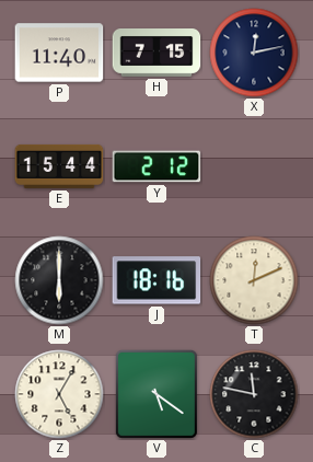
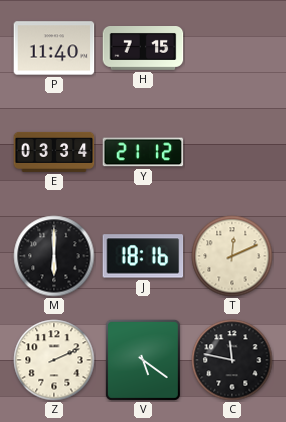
X: 12:13 -> none (254, 53)
E: 15:44 -> 03:34 (54, 152)
Y: 2:12 -> 21:12 (143, 152)
Z: 5:05 -> 2:11 (54, 360)
